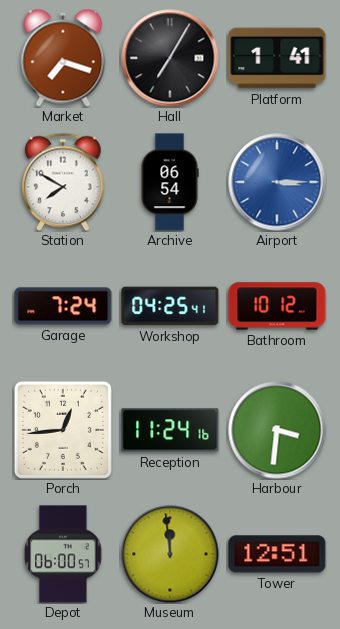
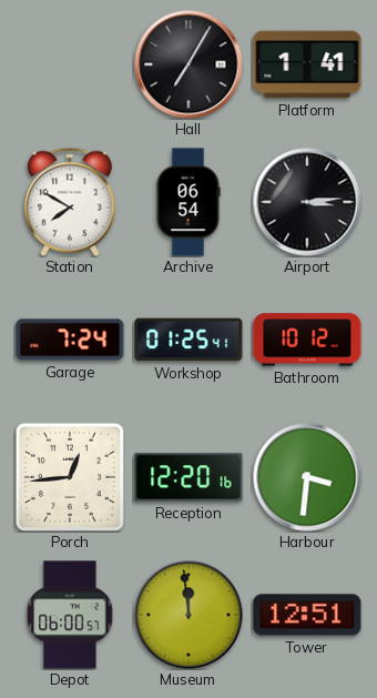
Market: 7:18 -> none (63, 58)
Airport: 3:15 -> 3:14 (307, 202)
Airport dial: blue -> black (307, 202)
Workshop: 04:25 -> 01:25 (188, 340)
Reception: 11:24 -> 12:20 (188, 477)
